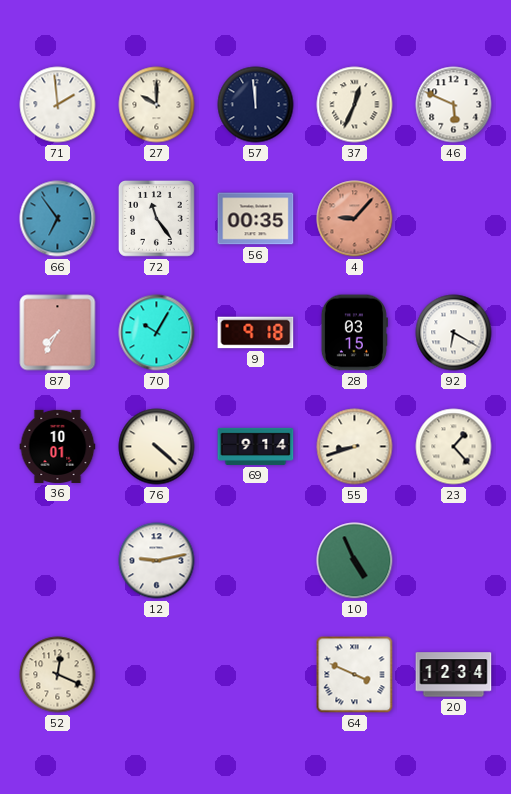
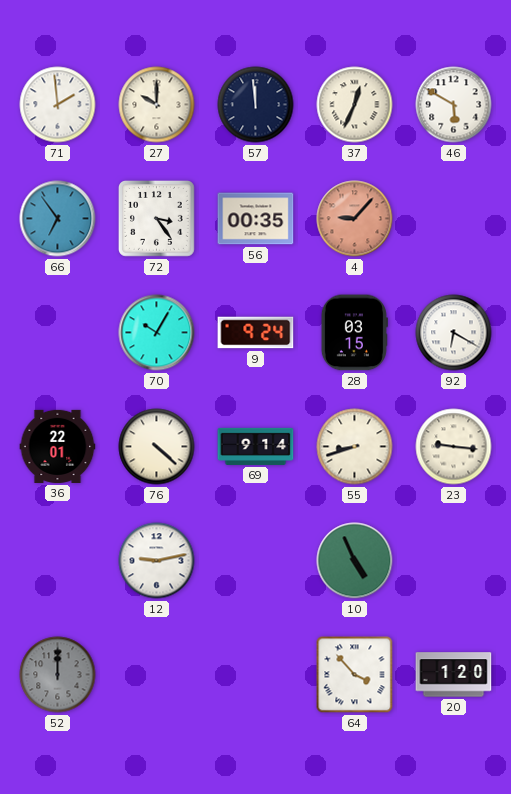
46: 5:49 -> 5:50 (454, 105)
72: 11:24 -> 3:24 (156, 218)
87: 7:35 -> none (58, 333)
9: 9:18 -> 9:24 (256, 333)
36: 10:01 -> 22:01 (58, 446)
23: 1:23 -> 9:16 (454, 447)
52: 12:19 -> 12:00 (58, 675)
52 dial: cream -> grey (58, 675)
64: 3:49 -> 3:53 (355, 675)
20: 12:34 -> 1:20 (454, 675)
